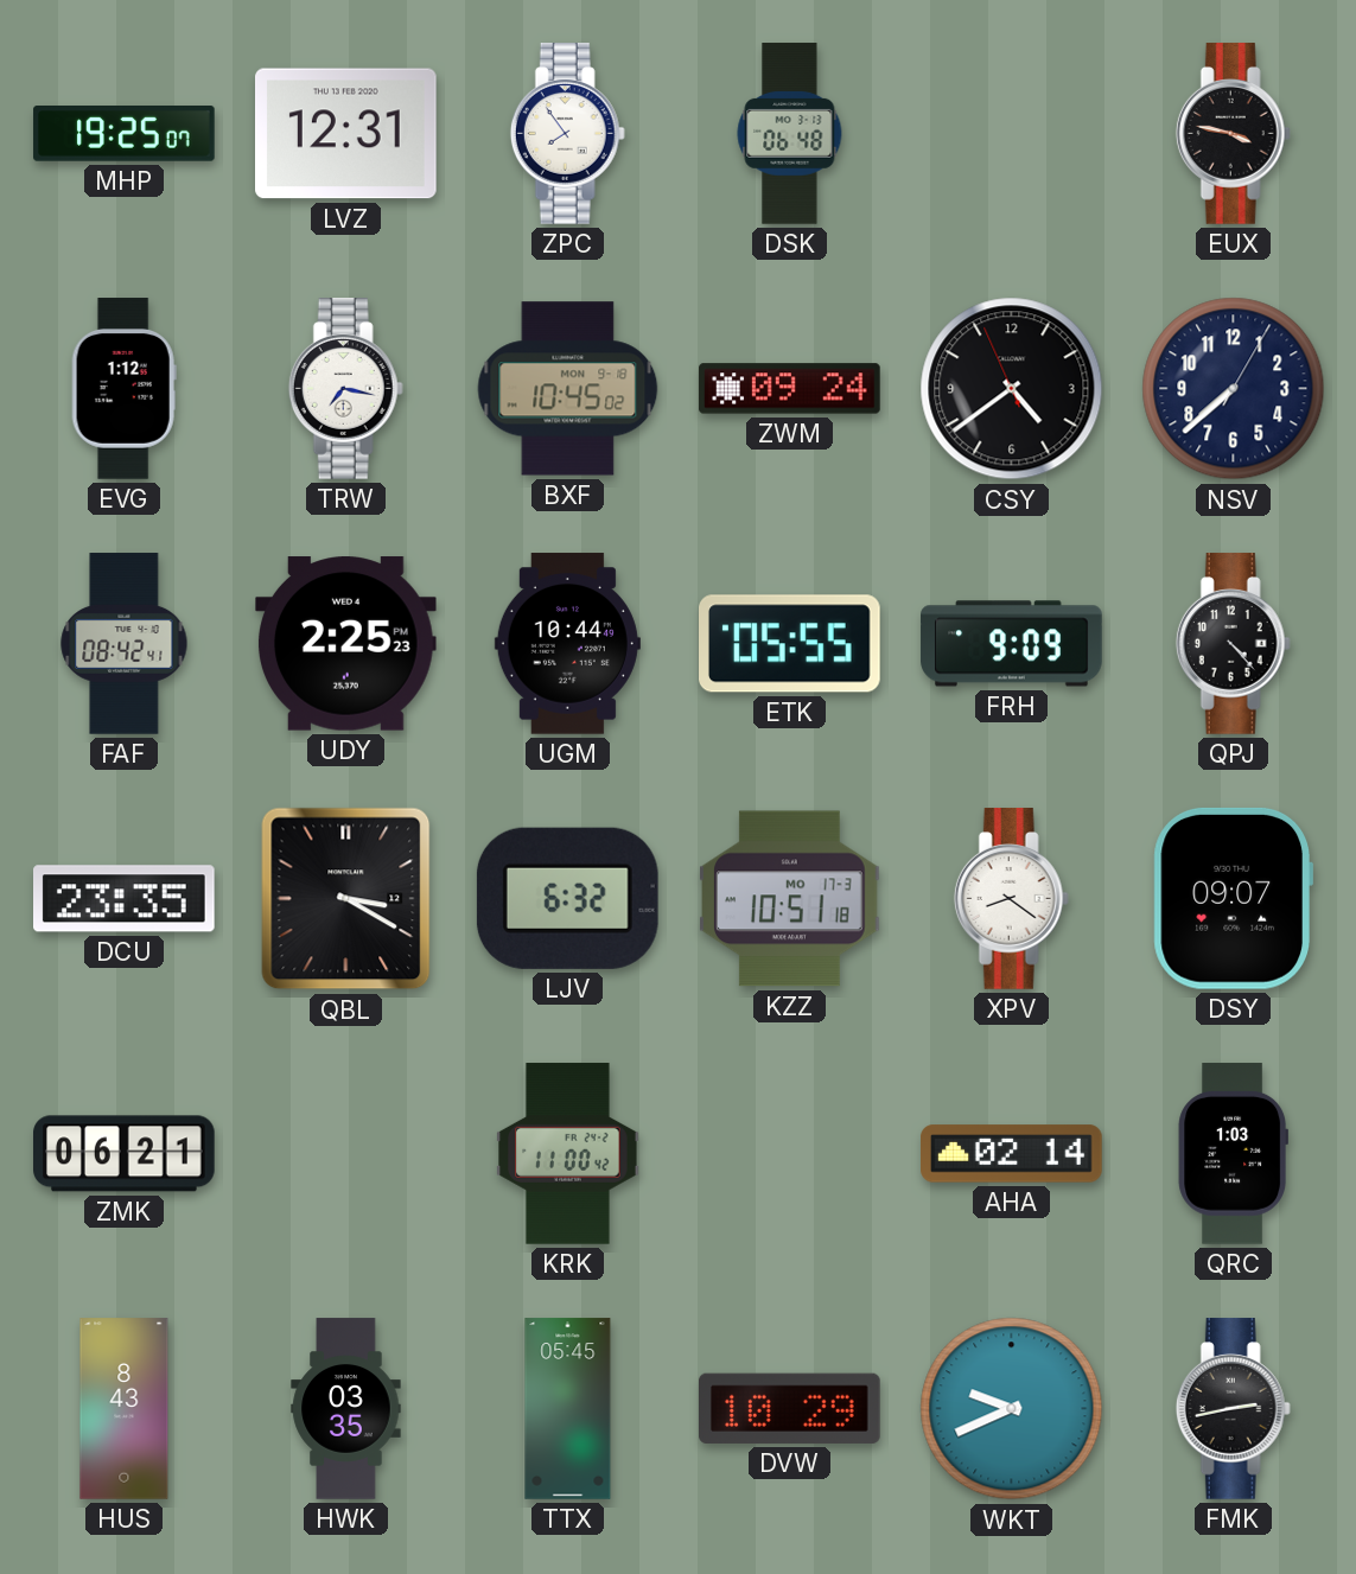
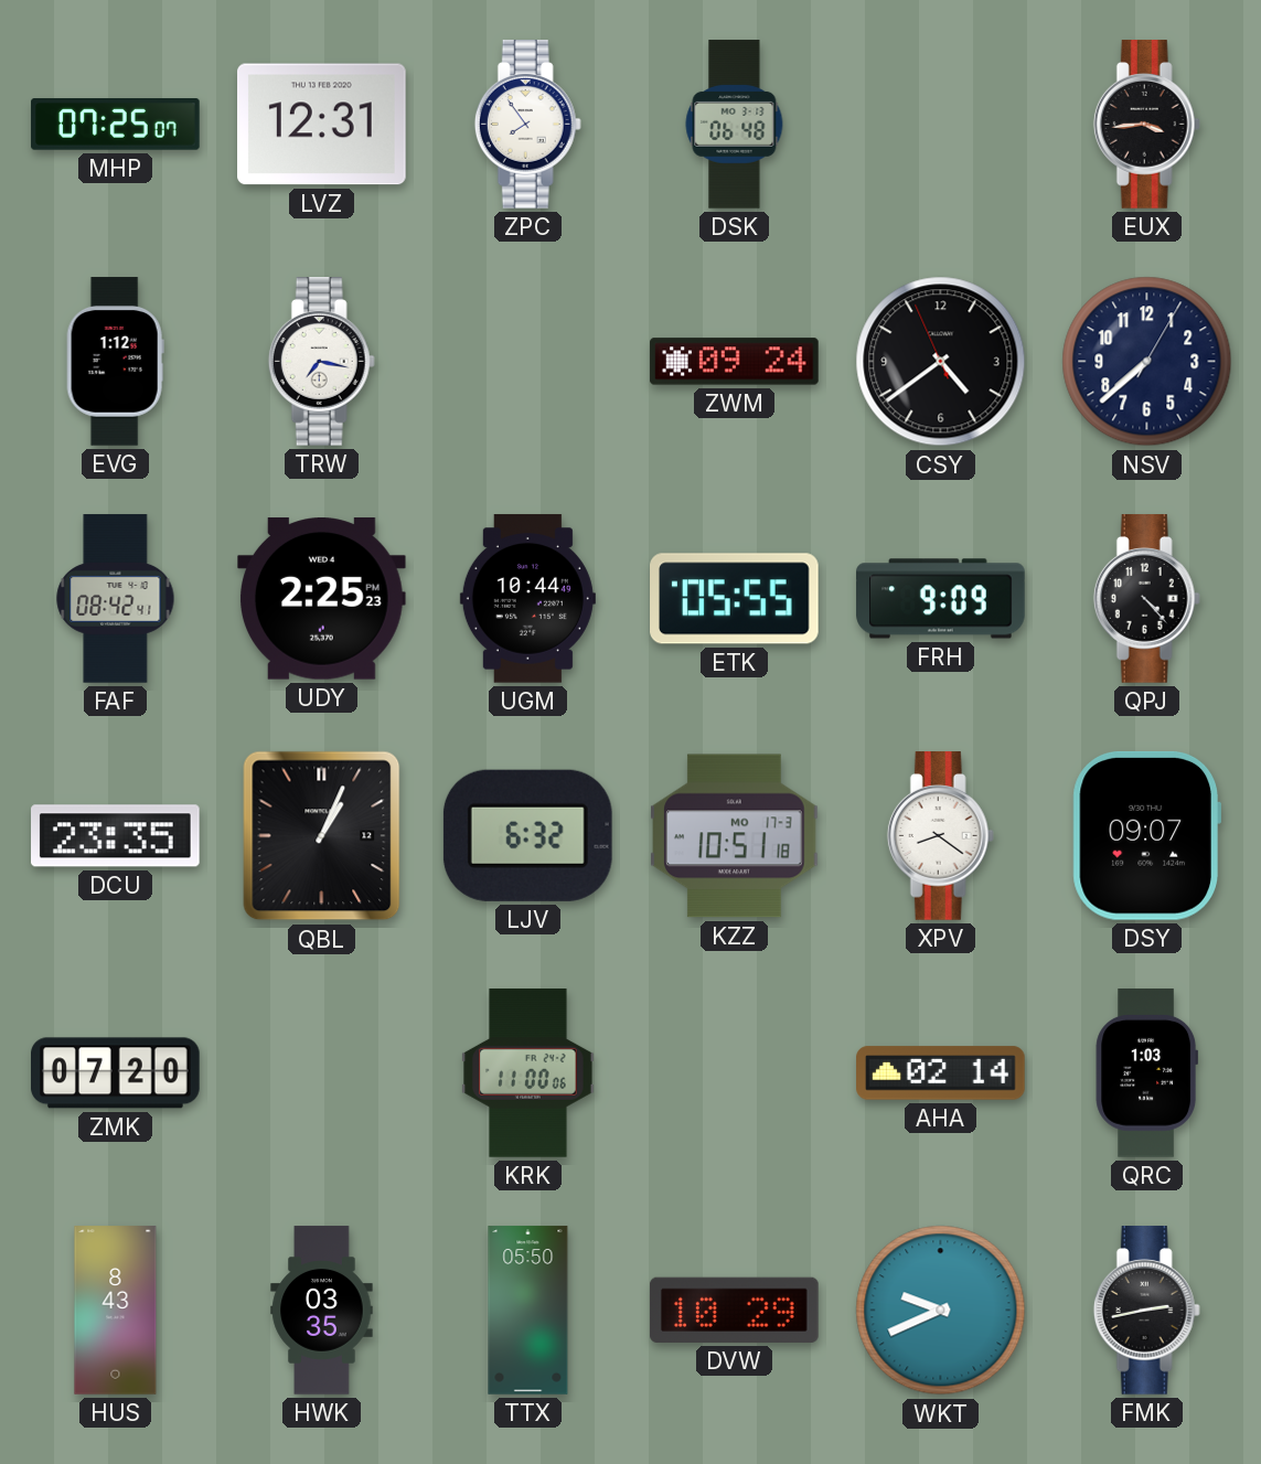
MHP: 19:25 -> 07:25 (116, 125)
EUX: 3:47 -> 3:44 (1146, 125)
BXF: 10:45 -> none (568, 389)
QBL: 3:20 -> 1:04 (322, 836)
ZMK: 06:21 -> 07:20 (116, 1073)
KRK: 11:00:42 -> 11:00:06 (528, 1073)
TTX: 05:45 -> 05:50 (528, 1311)
